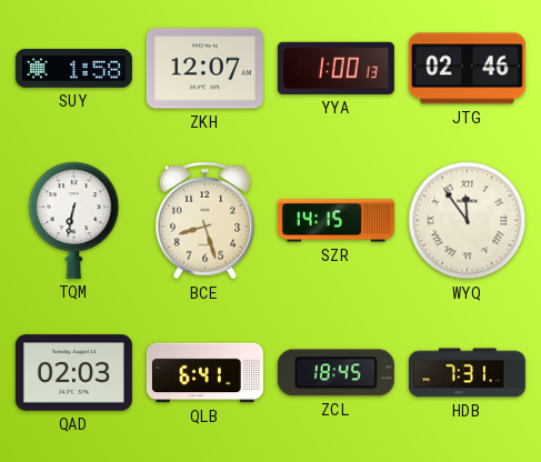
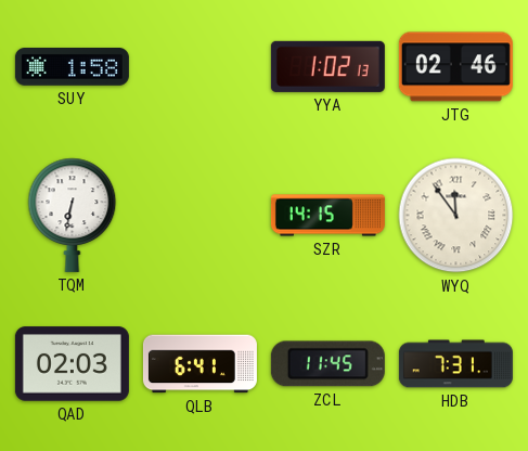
ZKH: 12:07 -> none (204, 69)
YYA: 1:00 -> 1:02 (327, 66)
BCE: 8:27 -> none (206, 221)
ZCL: 18:45 -> 11:45 (327, 364)
